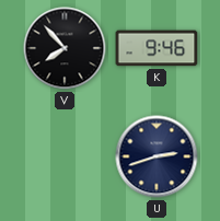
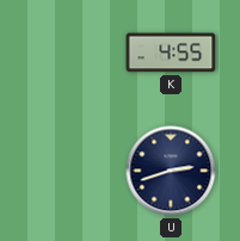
V: 7:53 -> none (65, 48)
K: 9:46 -> 4:55 (171, 52)
